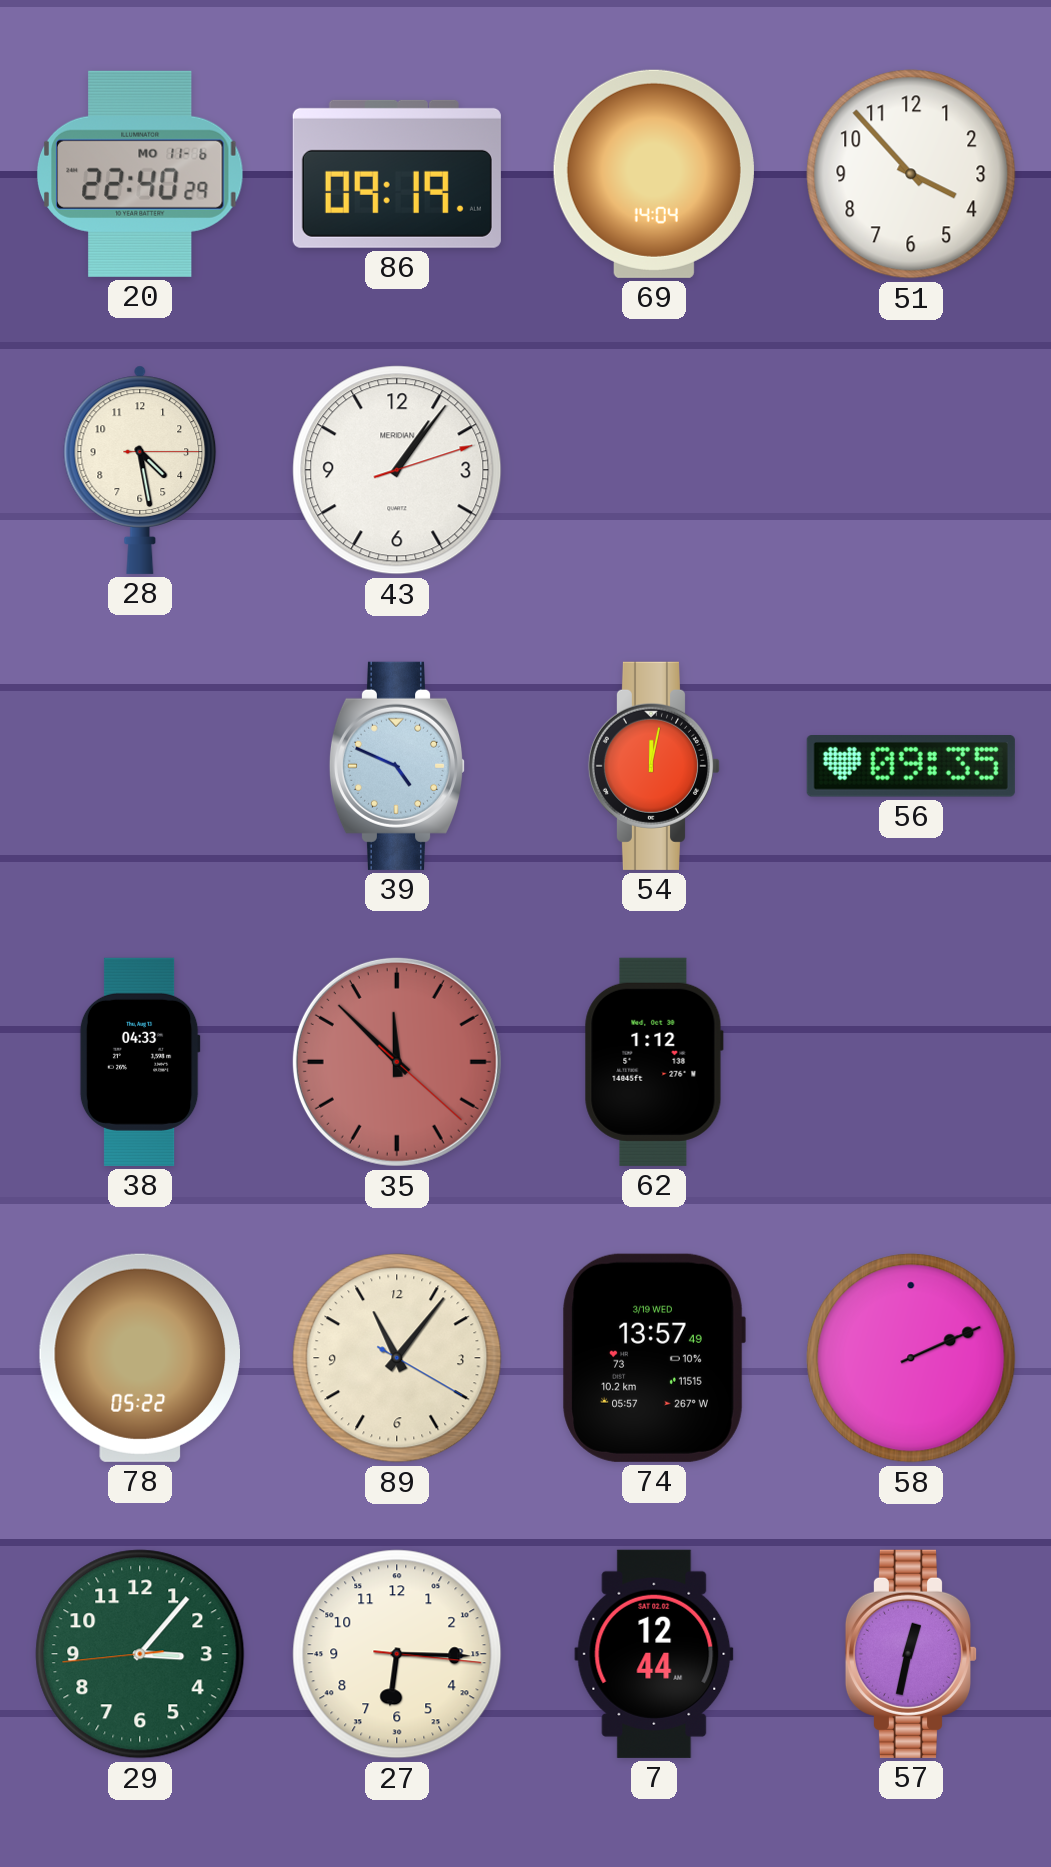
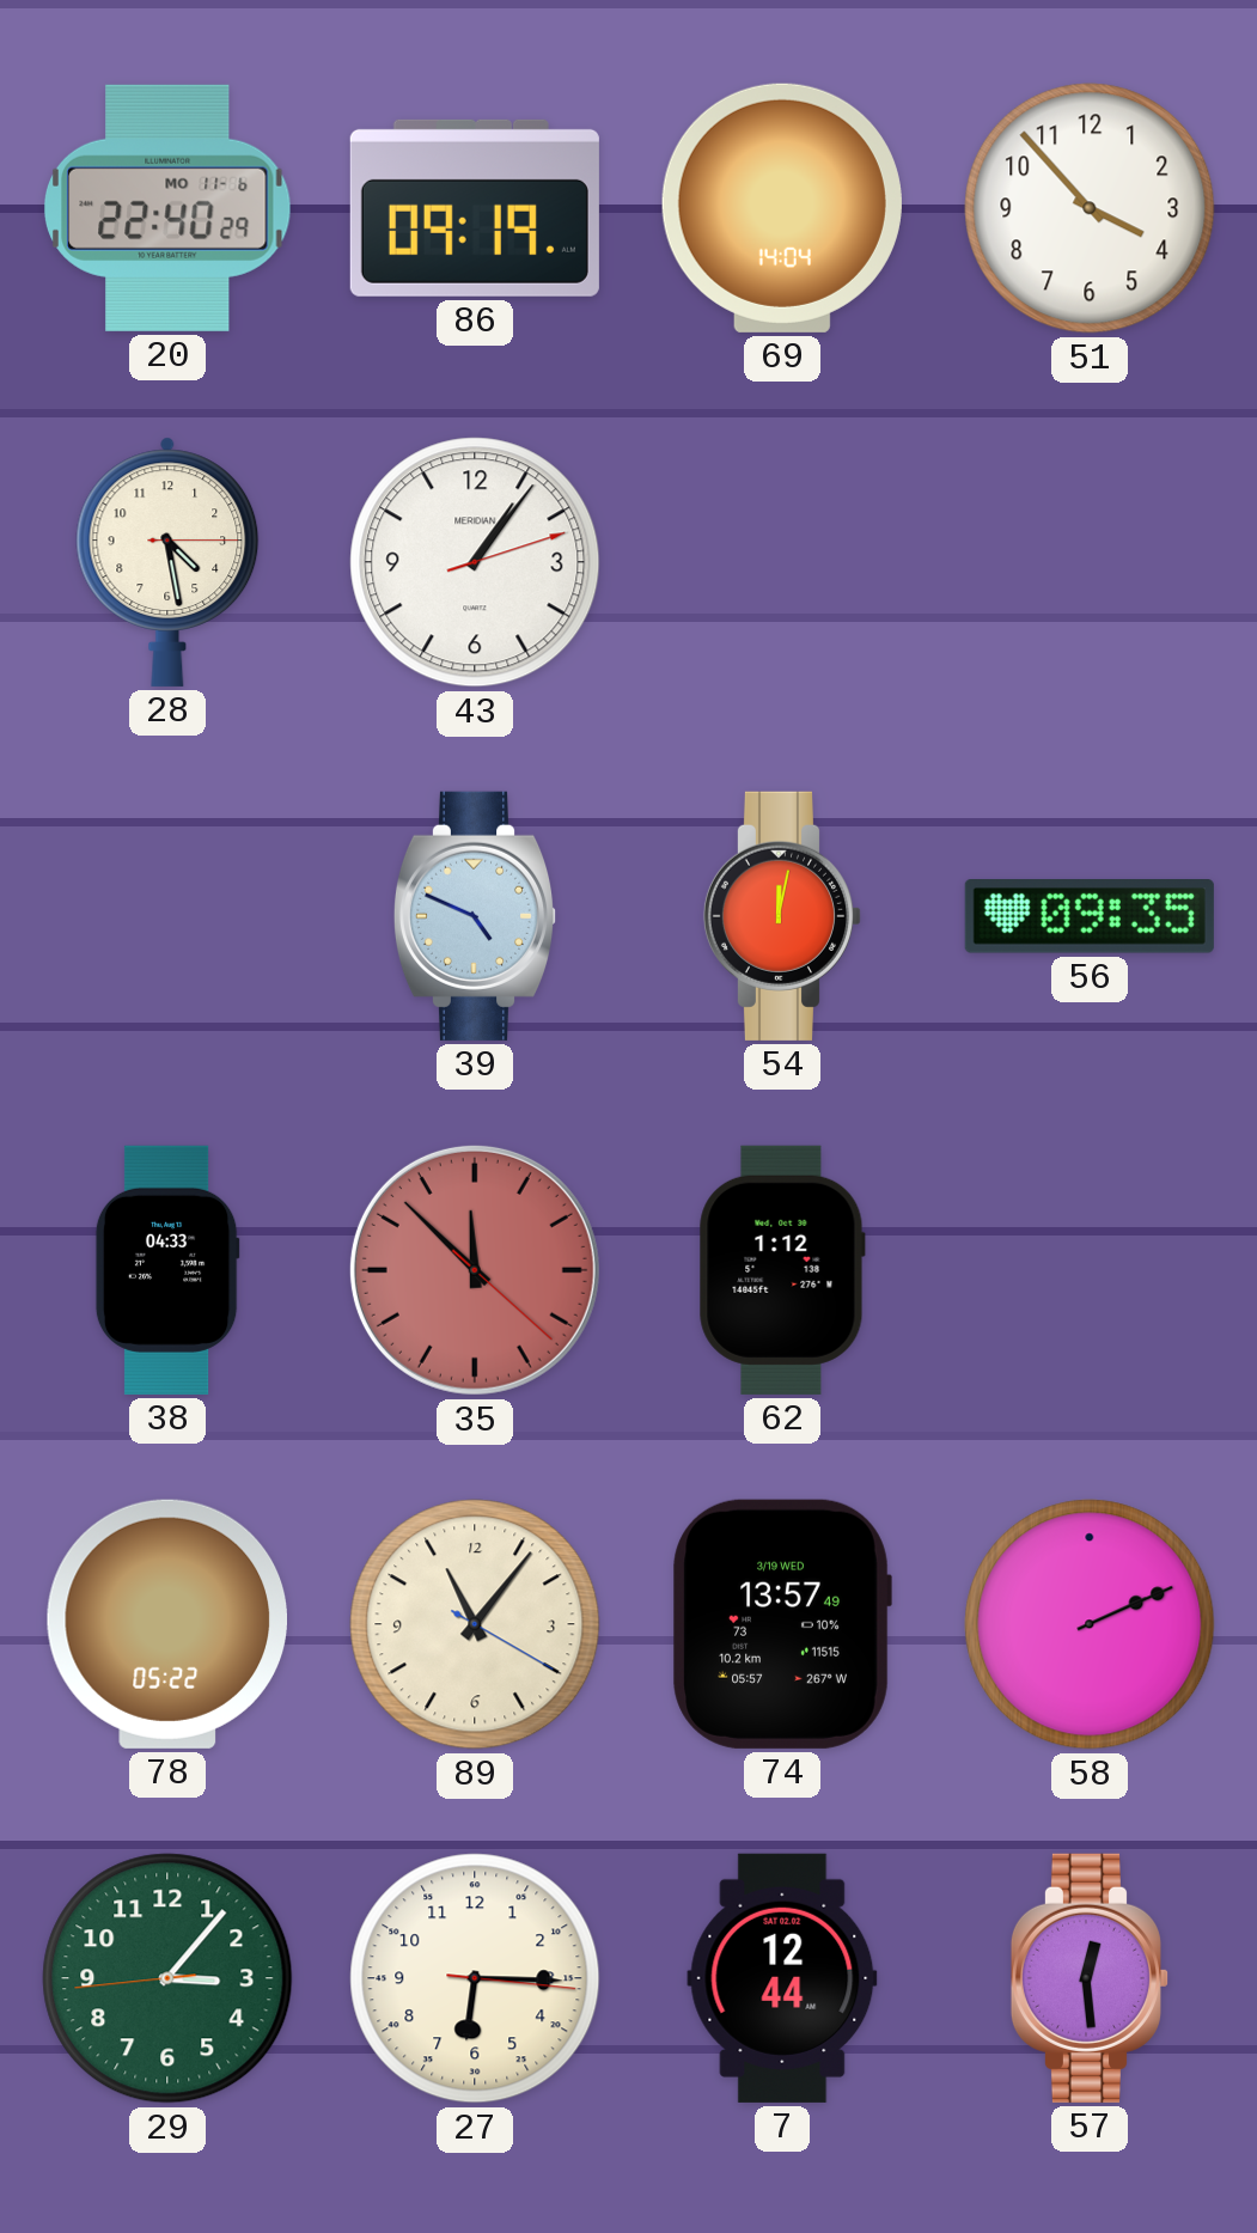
57: 12:32 -> 12:29 (1088, 1978)
